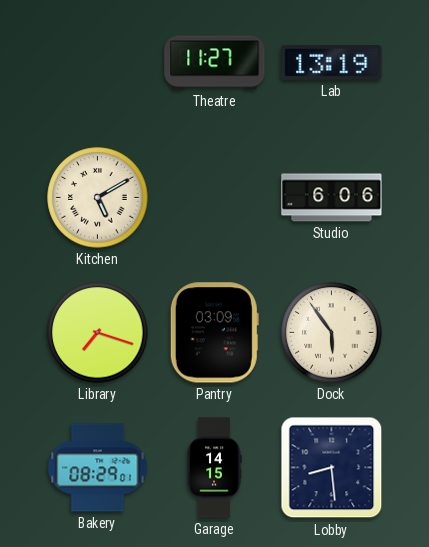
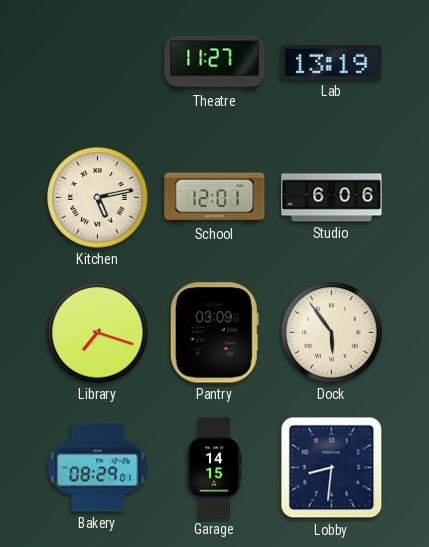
Kitchen: 5:10 -> 5:13 (98, 198)
School: none -> 12:01 (215, 198)
Lobby: 8:29 -> 8:31 (332, 468)
